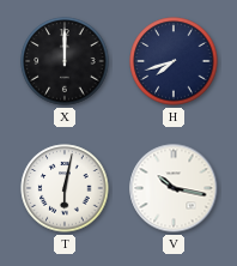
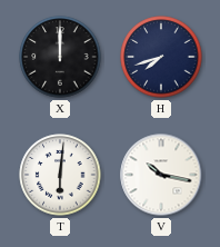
T: 6:02 -> 6:01 (60, 175)
